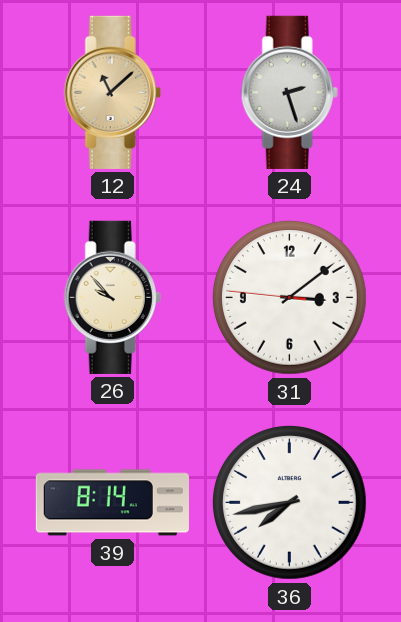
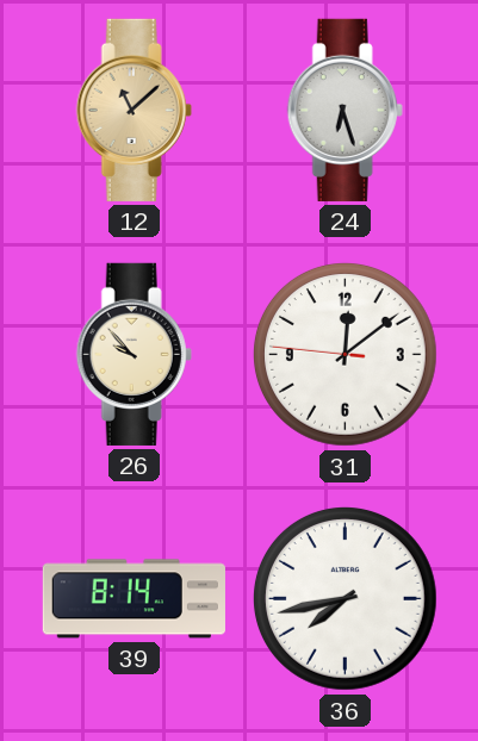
24: 2:27 -> 6:27 (344, 110)
31: 3:08 -> 12:08 (344, 354)
